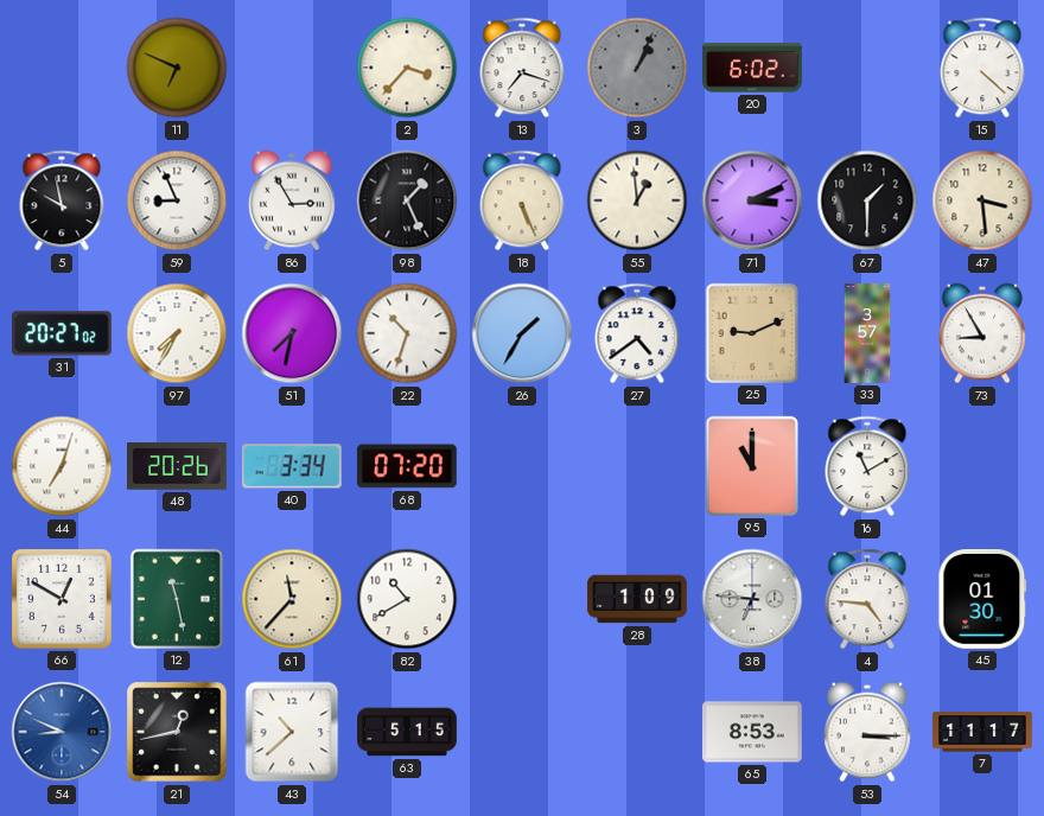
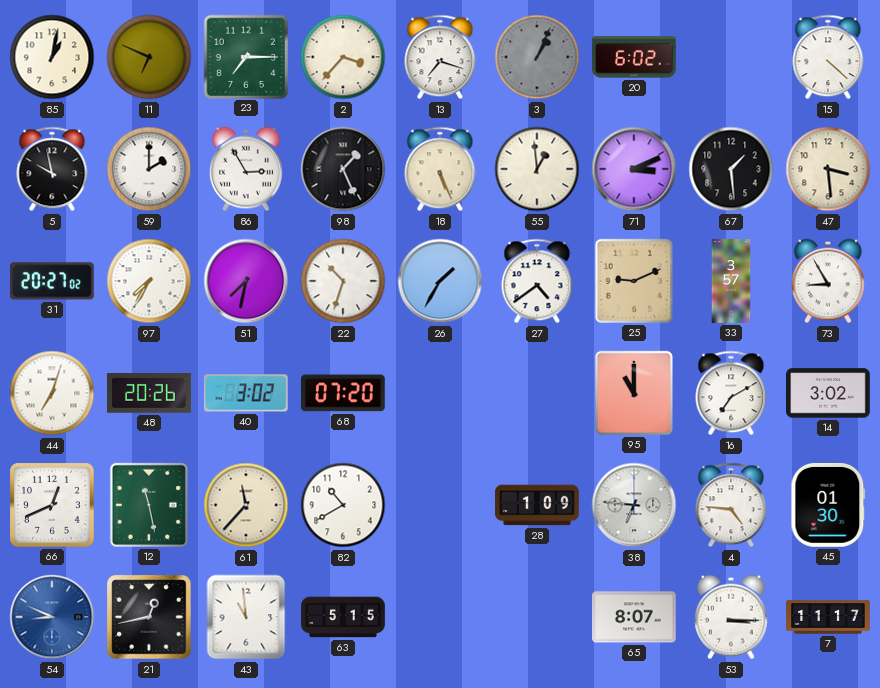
85: none -> 1:02 (52, 57)
23: none -> 7:15 (245, 56)
59: 8:56 -> 2:00 (149, 169)
67: 1:30 -> 1:29 (731, 169)
40: 3:34 -> 3:02 (246, 393)
16: 11:10 -> 7:10 (731, 393)
14: none -> 3:02 (829, 393)
66: 12:50 -> 12:41 (53, 506)
43: 10:38 -> 10:59 (246, 617)
65: 8:53 -> 8:07 (635, 617)
